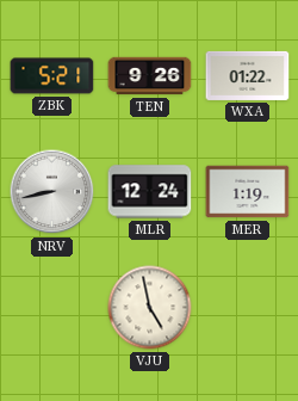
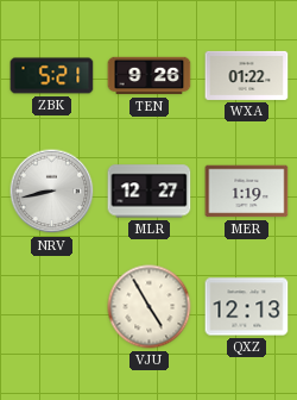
MLR: 12:24 -> 12:27 (150, 192)
VJU: 4:58 -> 4:55 (150, 307)
QXZ: none -> 12:13 (247, 307)
